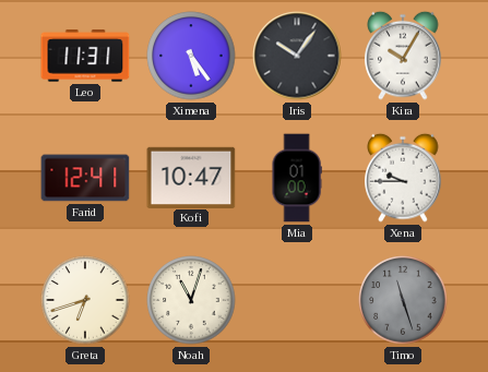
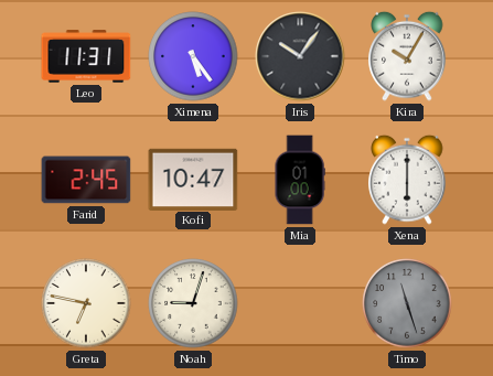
Farid: 12:41 -> 2:45 (86, 180)
Xena: 9:45 -> 6:00 (407, 180)
Greta: 6:42 -> 6:47 (86, 303)
Noah: 11:03 -> 9:03 (193, 303)
